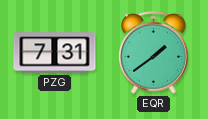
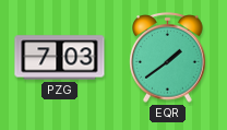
PZG: 7:31 -> 7:03 (60, 58)
